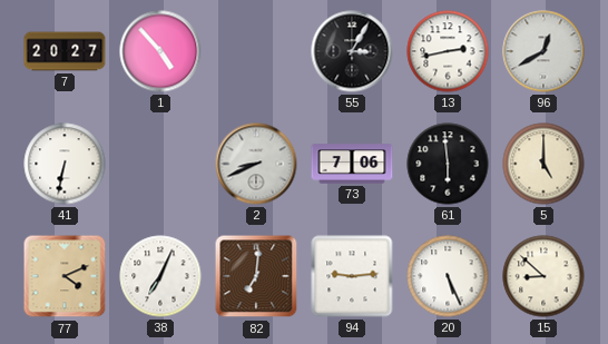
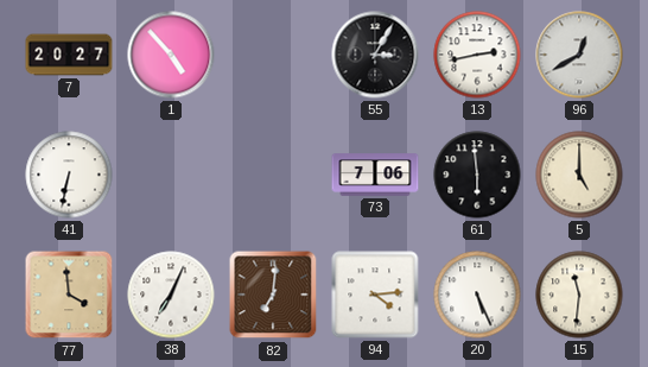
2: 8:41 -> none (256, 164)
77: 4:11 -> 3:59 (69, 295)
94: 9:14 -> 4:14 (375, 295)
15: 8:52 -> 11:31 (579, 295)
